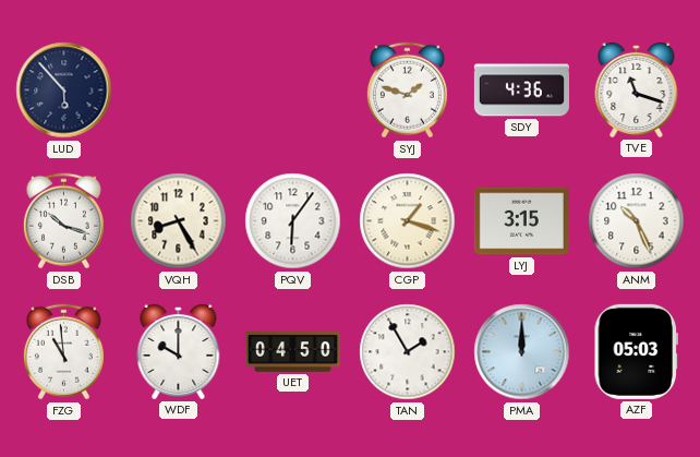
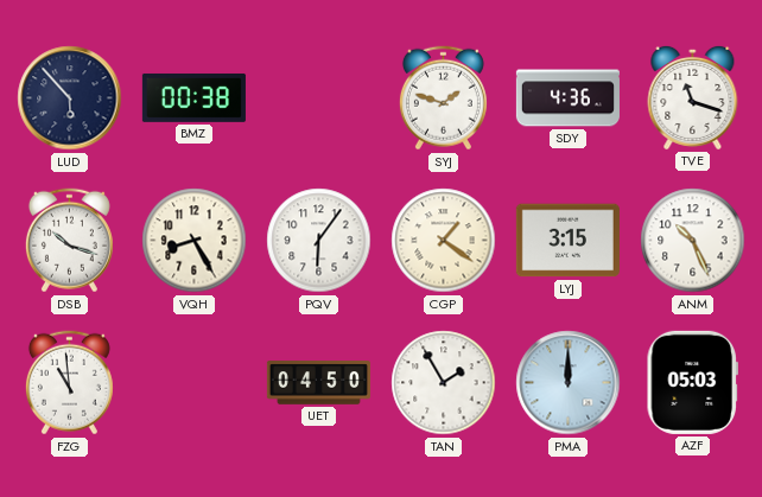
BMZ: none -> 00:38 (193, 97)
CGP: 1:18 -> 1:21 (444, 241)
WDF: 10:00 -> none (179, 351)
